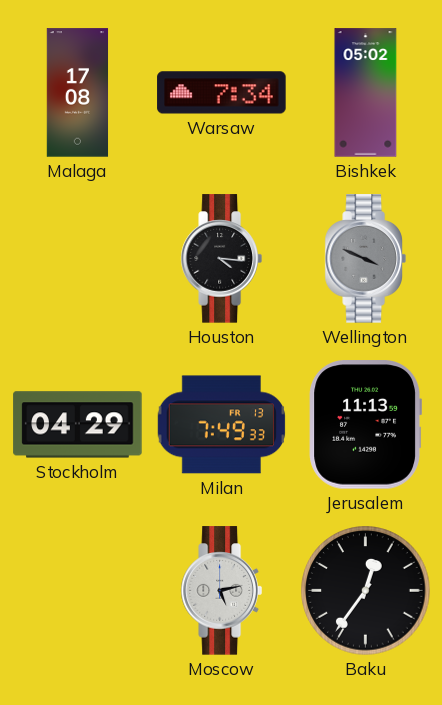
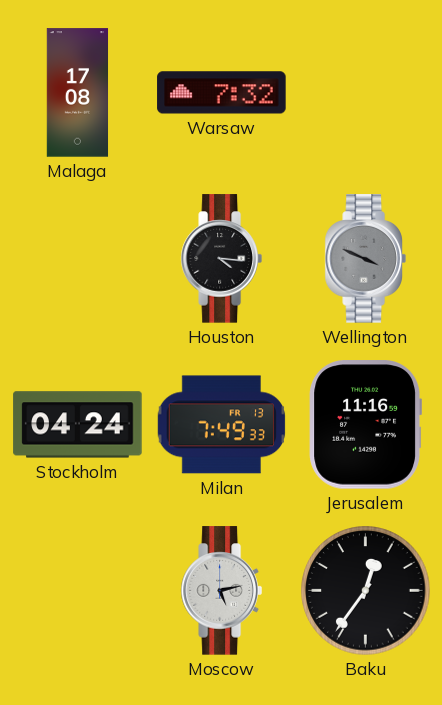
Warsaw: 7:34 -> 7:32 (222, 93)
Bishkek: 05:02 -> none (366, 93)
Stockholm: 04:29 -> 04:24 (78, 425)
Jerusalem: 11:13 -> 11:16 (365, 425)
